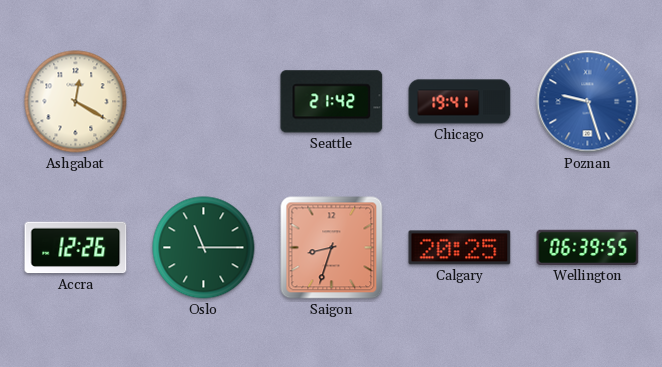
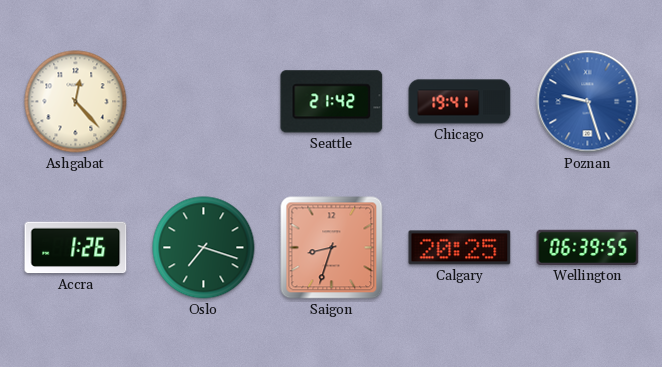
Ashgabat: 12:20 -> 12:23 (76, 102)
Accra: 12:26 -> 1:26 (76, 248)
Oslo: 11:15 -> 7:18 (204, 248)
